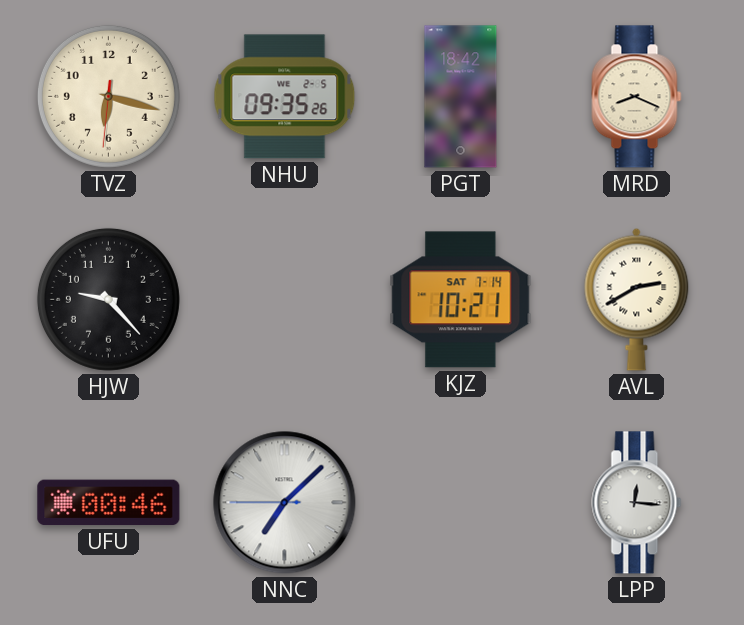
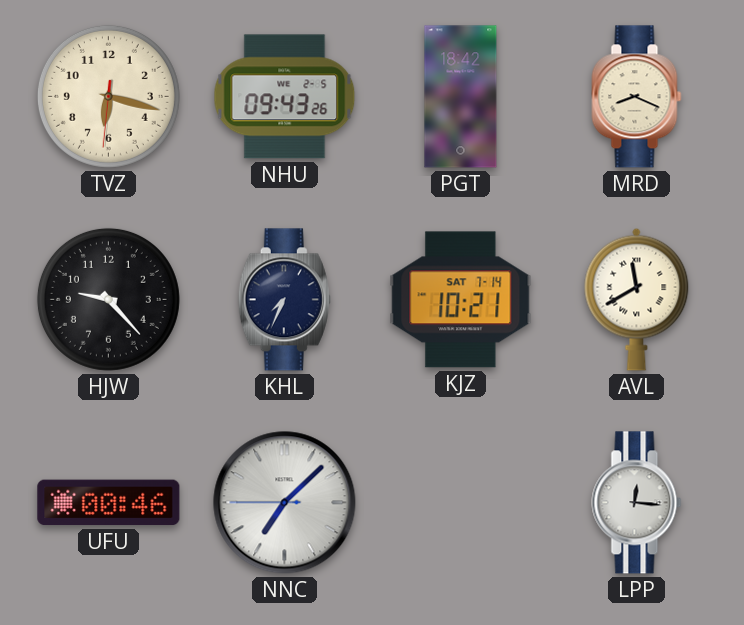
NHU: 09:35 -> 09:43 (285, 97)
KHL: none -> 7:34 (284, 300)
AVL: 2:40 -> 11:40 (637, 299)
